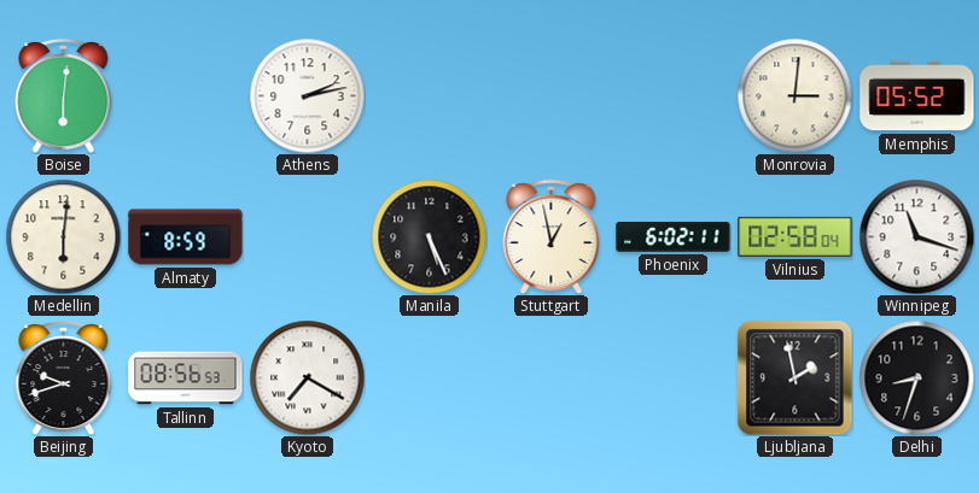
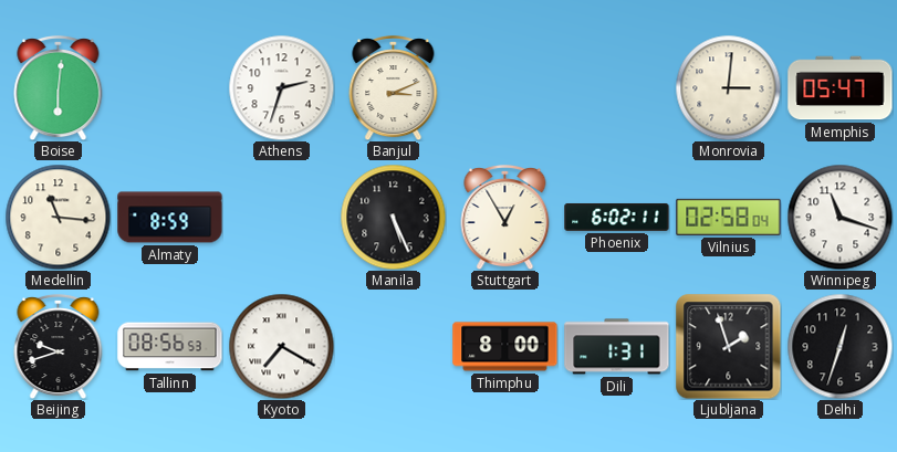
Athens: 2:13 -> 2:33 (281, 87)
Banjul: none -> 3:11 (394, 87)
Memphis: 05:52 -> 05:47 (841, 88)
Medellin: 6:01 -> 11:16 (58, 217)
Stuttgart: 12:58 -> 12:55 (505, 217)
Thimphu: none -> 8:00 (505, 347)
Dili: none -> 1:31 (617, 347)
Ljubljana: 1:58 -> 1:57 (729, 347)
Delhi: 8:33 -> 12:33 (839, 346)
